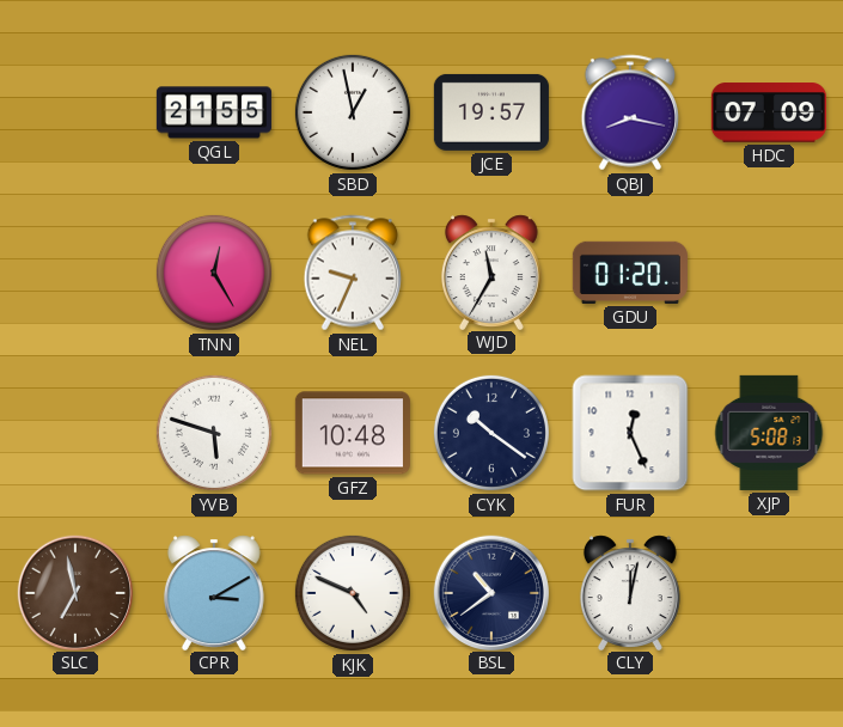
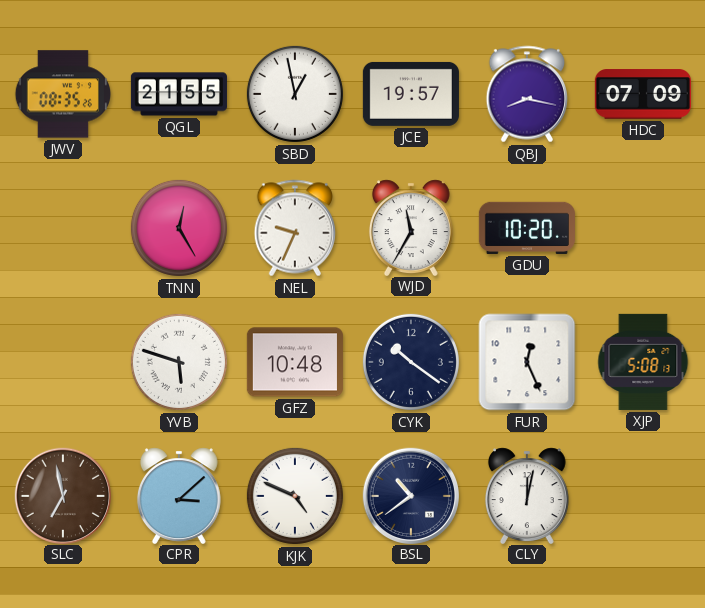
JWV: none -> 08:35 (62, 94)
GDU: 01:20 -> 10:20 (527, 228)
CPR: 3:10 -> 3:08 (179, 495)
